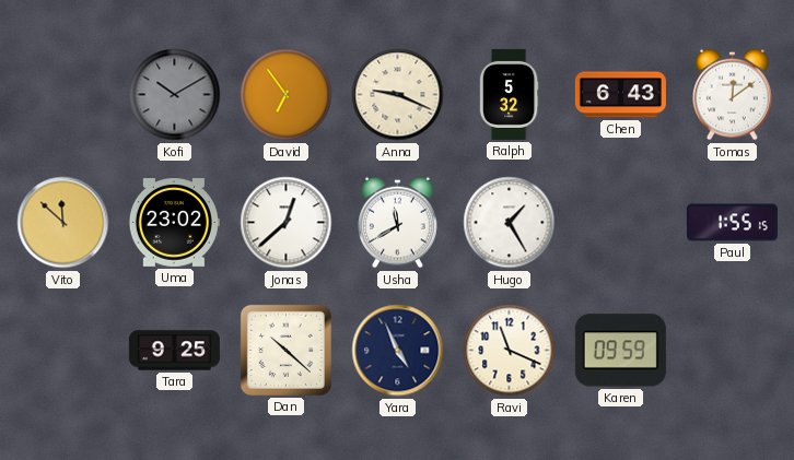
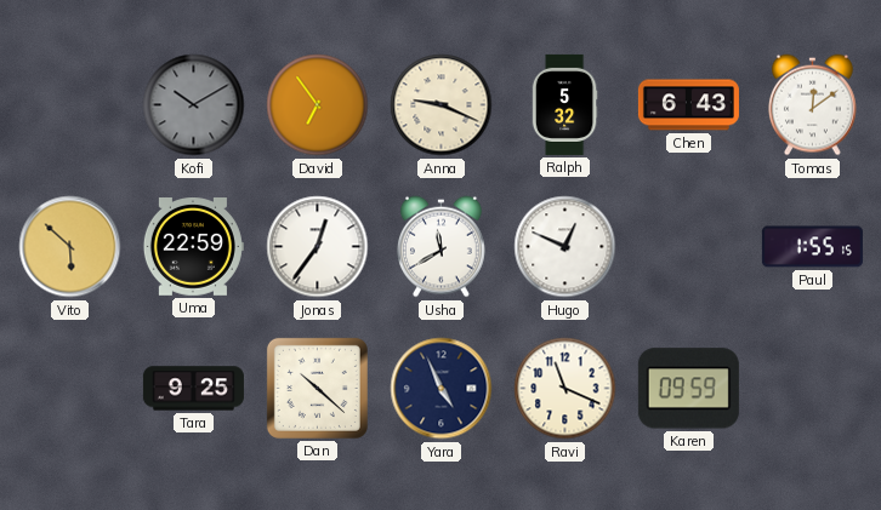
Vito: 11:52 -> 5:52 (70, 247)
Uma: 23:02 -> 22:59 (193, 247)
Jonas: 12:38 -> 12:36 (318, 247)
Hugo: 1:25 -> 12:49 (565, 247)
